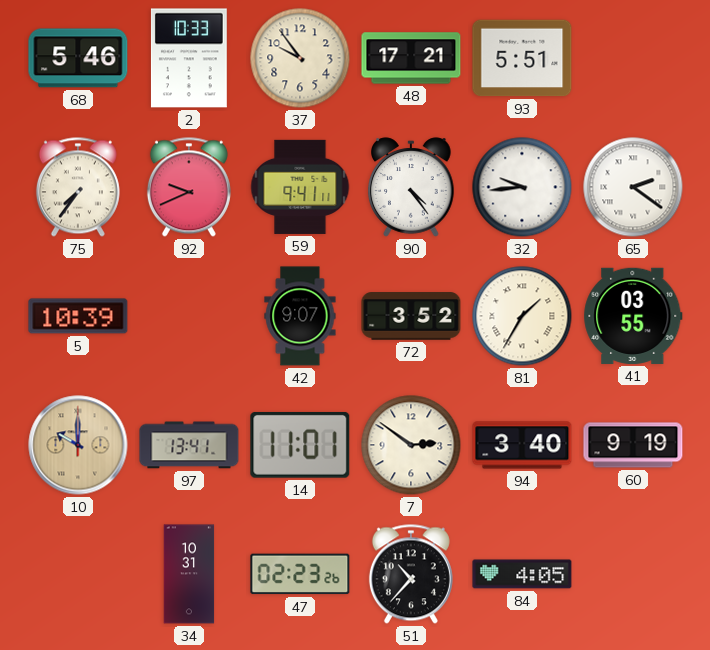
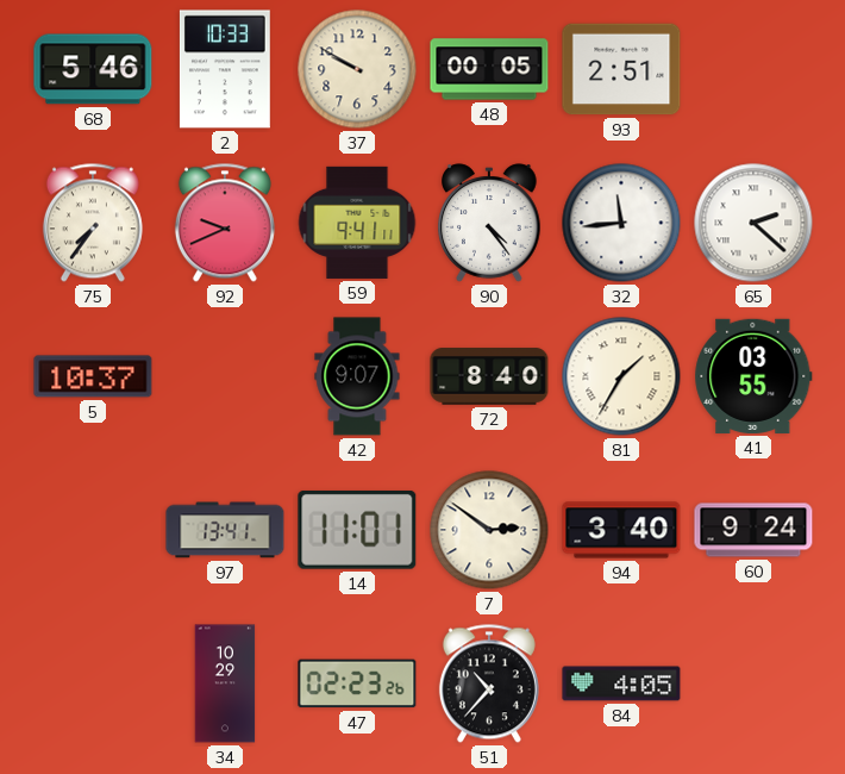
37: 9:54 -> 9:50 (357, 69)
48: 17:21 -> 00:05 (489, 69)
93: 5:51 -> 2:51 (621, 69)
32: 9:44 -> 11:44 (621, 223)
65: 2:21 -> 2:22 (753, 223)
5: 10:39 -> 10:37 (93, 376)
72: 3:52 -> 8:40 (489, 376)
10: 10:00 -> none (78, 445)
60: 9:19 -> 9:24 (753, 530)
34: 10:31 -> 10:29 (225, 684)
